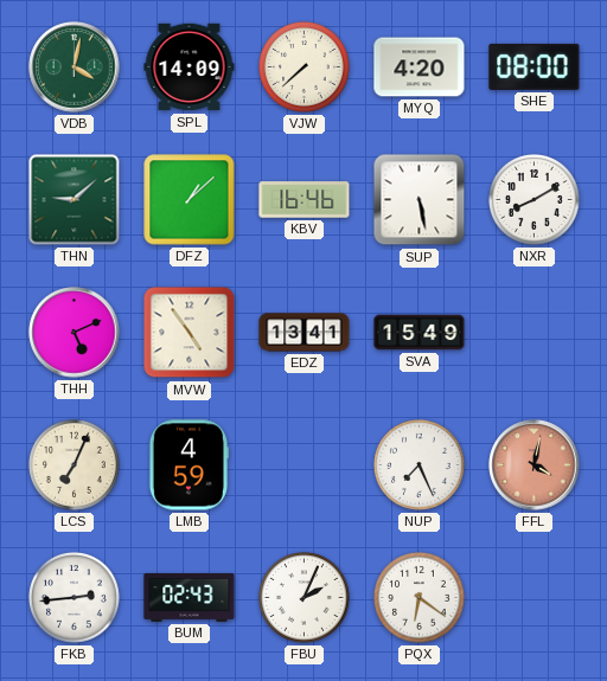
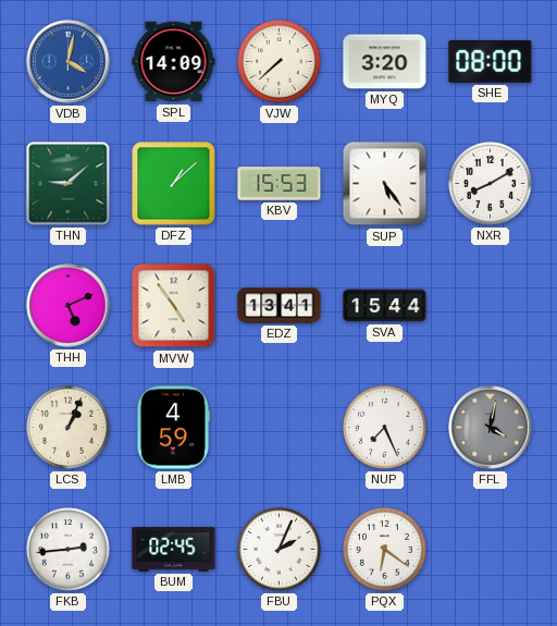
VDB dial: green -> blue (69, 62)
MYQ: 4:20 -> 3:20 (385, 62)
KBV: 16:46 -> 15:53 (280, 184)
SUP: 5:28 -> 5:24 (385, 184)
SVA: 15:49 -> 15:44 (385, 306)
LCS: 7:04 -> 1:04 (69, 428)
FFL dial: salmon -> grey (491, 428)
BUM: 02:43 -> 02:45 (174, 549)
